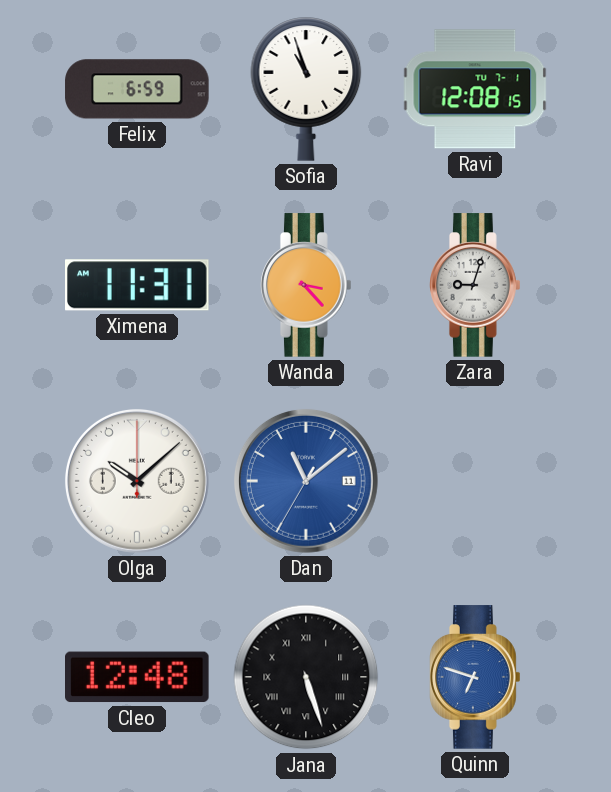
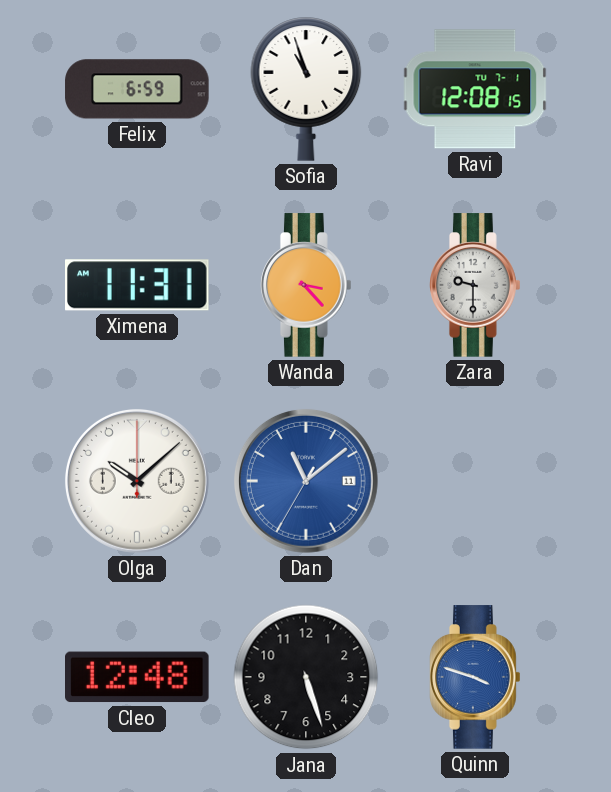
Zara: 9:03 -> 9:30 (475, 285)
Jana numerals: Roman -> Arabic (306, 677)
Quinn: 6:48 -> 3:48 (475, 677)
